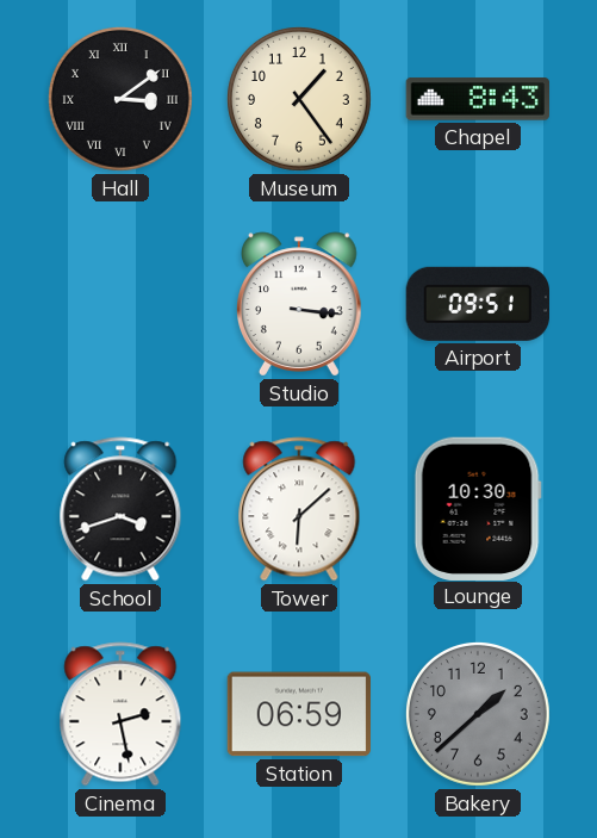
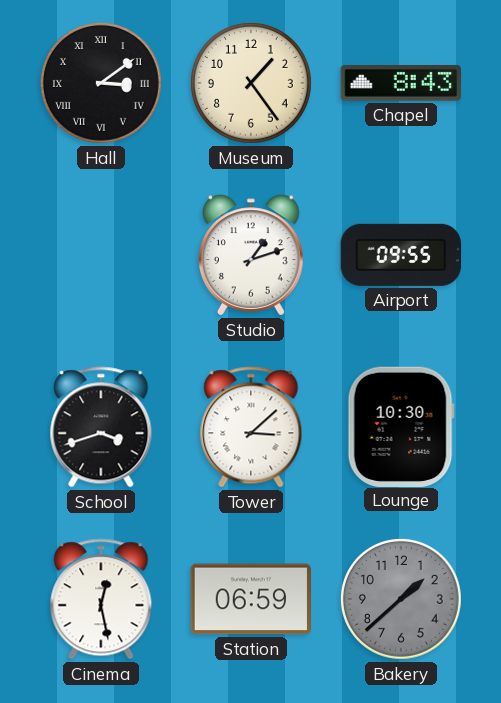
Studio: 3:16 -> 1:12 (252, 255)
Airport: 09:51 -> 09:55 (400, 255)
Tower: 6:08 -> 3:08 (251, 427)
Cinema: 2:28 -> 12:28 (101, 599)
